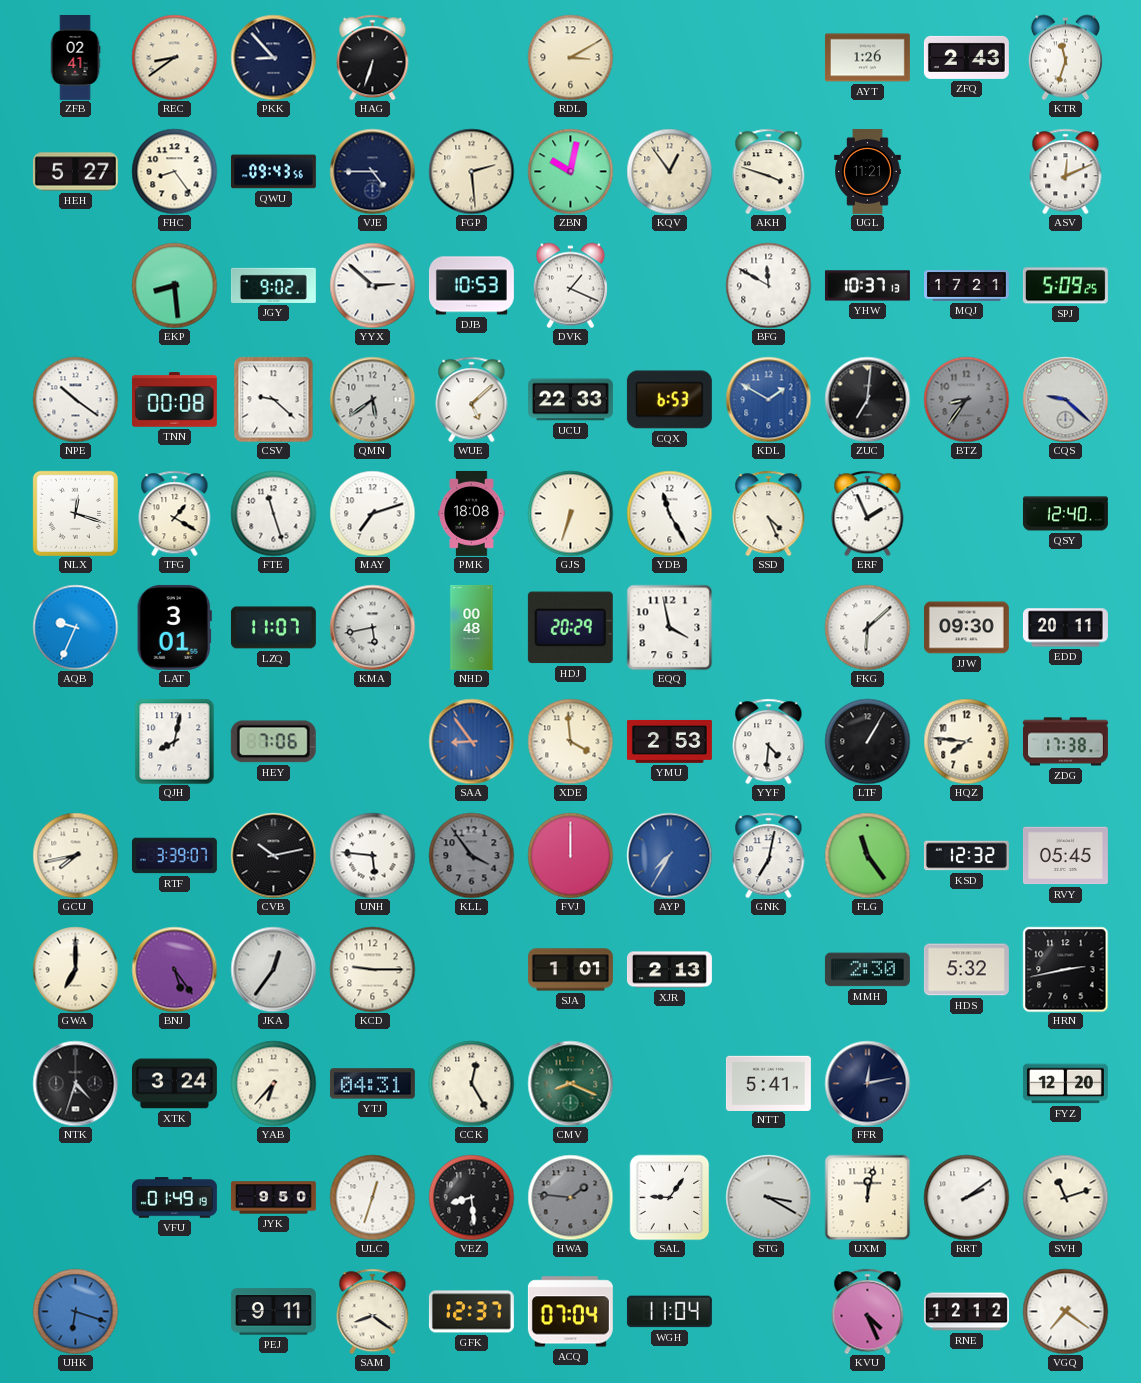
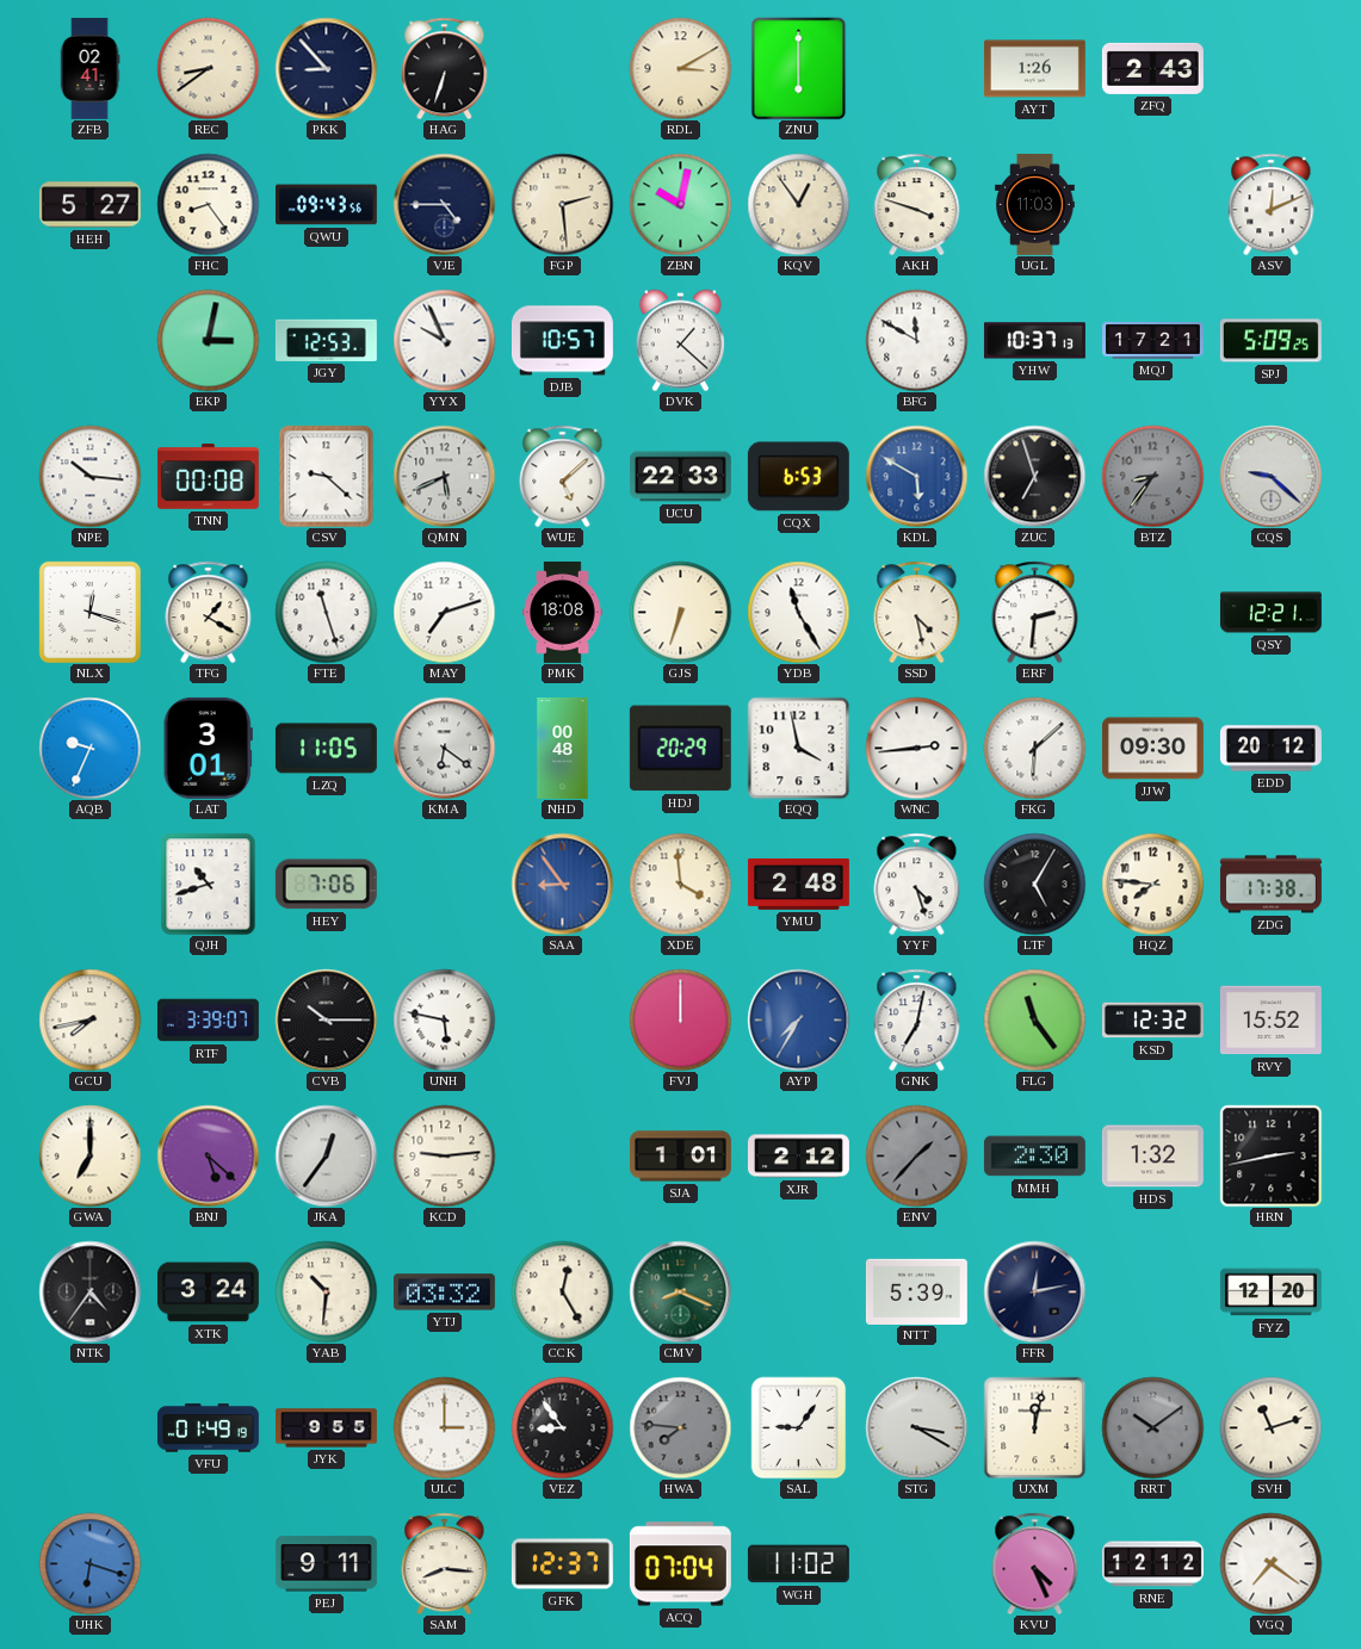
ZNU: none -> 6:00 (799, 68)
KTR: 11:33 -> none (1065, 57)
UGL: 11:21 -> 11:03 (1035, 204)
EKP: 8:29 -> 3:02 (208, 340)
JGY: 9:02 -> 12:53 (326, 340)
YYX: 2:52 -> 9:56 (444, 340)
DJB: 10:53 -> 10:57 (562, 341)
DVK: 1:19 -> 1:22 (680, 340)
NPE: 10:21 -> 10:16 (89, 476)
QMN: 5:39 -> 5:41 (444, 476)
KDL: 1:50 -> 5:50 (916, 476)
ZUC: 7:01 -> 6:57 (1034, 476)
SSD: 4:26 -> 4:28 (917, 612)
ERF: 1:56 -> 2:31 (1035, 612)
QSY: 12:40 -> 12:21 (1270, 613)
LZQ: 11:07 -> 11:05 (326, 749)
KMA: 5:43 -> 6:21 (444, 748)
WNC: none -> 2:44 (916, 748)
EDD: 20:11 -> 20:12 (1270, 749)
QJH: 8:02 -> 10:42 (209, 884)
YMU: 2:53 -> 2:48 (798, 884)
YYF: 4:31 -> 4:27 (917, 884)
LTF: 1:05 -> 5:05 (1034, 884)
CVB: 10:13 -> 10:15 (326, 1019)
UNH: 5:46 -> 5:47 (444, 1019)
KLL: 3:54 -> none (471, 855)
RVY: 05:45 -> 15:52 (1270, 1021)
BNJ: 5:24 -> 5:22 (208, 1155)
KCD: 9:15 -> 9:14 (444, 1155)
XJR: 2:13 -> 2:12 (798, 1157)
ENV: none -> 1:37 (916, 1155)
HDS: 5:32 -> 1:32 (1152, 1157)
NTK: 4:33 -> 4:36 (89, 1291)
YAB: 6:37 -> 10:31 (326, 1291)
YTJ: 04:31 -> 03:32 (444, 1292)
NTT: 5:41 -> 5:39 (916, 1291)
JYK: 9:50 -> 9:55 (326, 1428)
ULC: 12:33 -> 3:00 (444, 1427)
VEZ: 8:29 -> 8:54 (562, 1427)
HWA: 1:46 -> 7:46 (680, 1427)
RRT: 2:09 -> 10:09 (1152, 1427)
RRT dial: white -> grey (1152, 1427)
SAM: 8:21 -> 8:16 (445, 1563)
WGH: 11:04 -> 11:02 (798, 1564)
